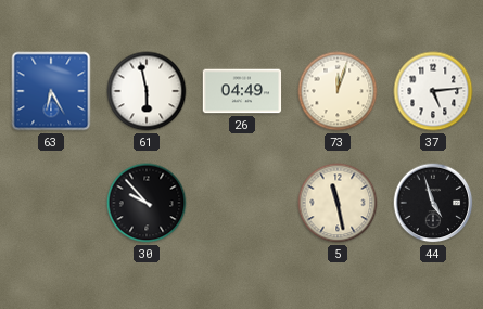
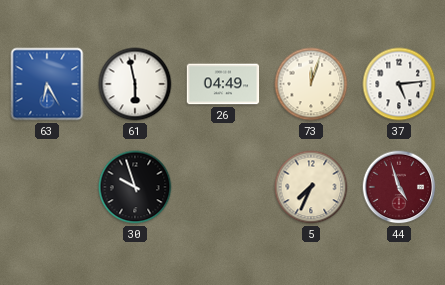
30: 9:53 -> 9:57 (135, 187)
5: 11:28 -> 7:34 (311, 187)
44 dial: black -> burgundy (399, 187)
